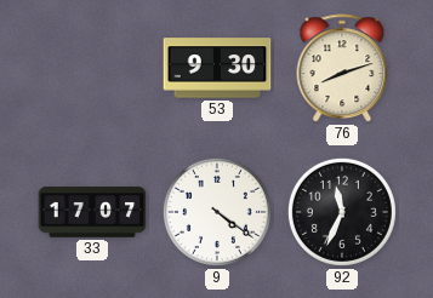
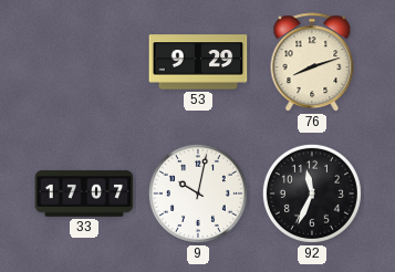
53: 9:30 -> 9:29 (198, 62)
9: 4:21 -> 10:02 (198, 193)
